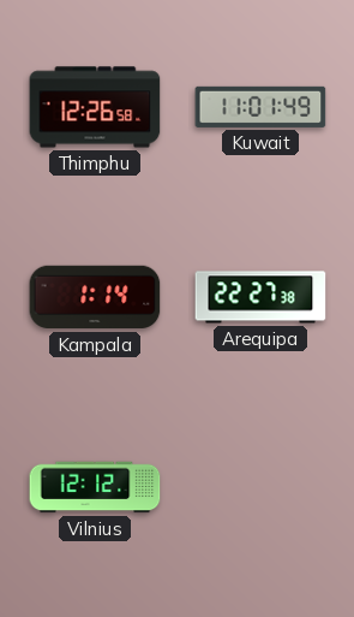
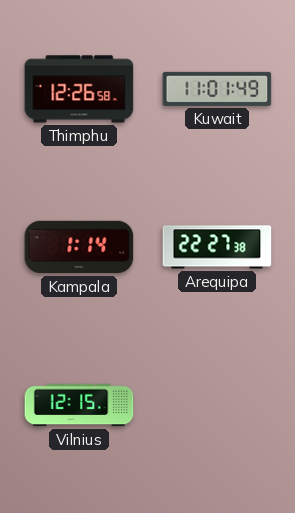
Vilnius: 12:12 -> 12:15 (79, 405)
